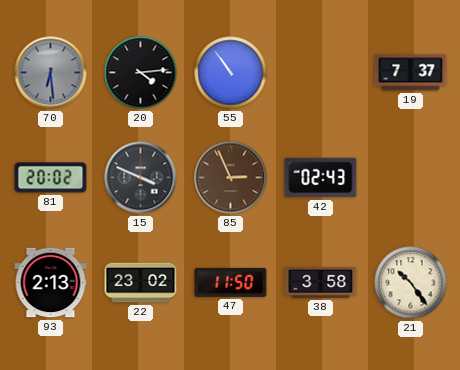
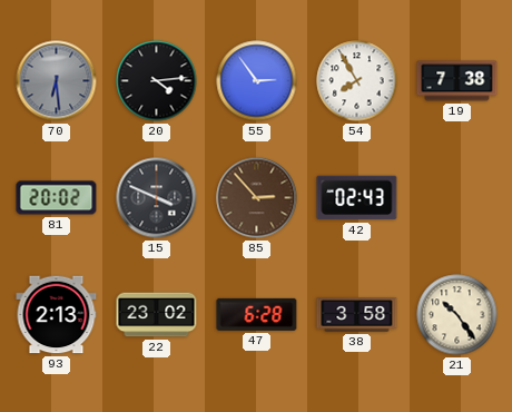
55: 10:54 -> 2:54 (257, 81)
54: none -> 7:55 (357, 81)
19: 7:37 -> 7:38 (457, 81)
85: 2:56 -> 2:53 (257, 198)
47: 11:50 -> 6:28 (257, 314)
